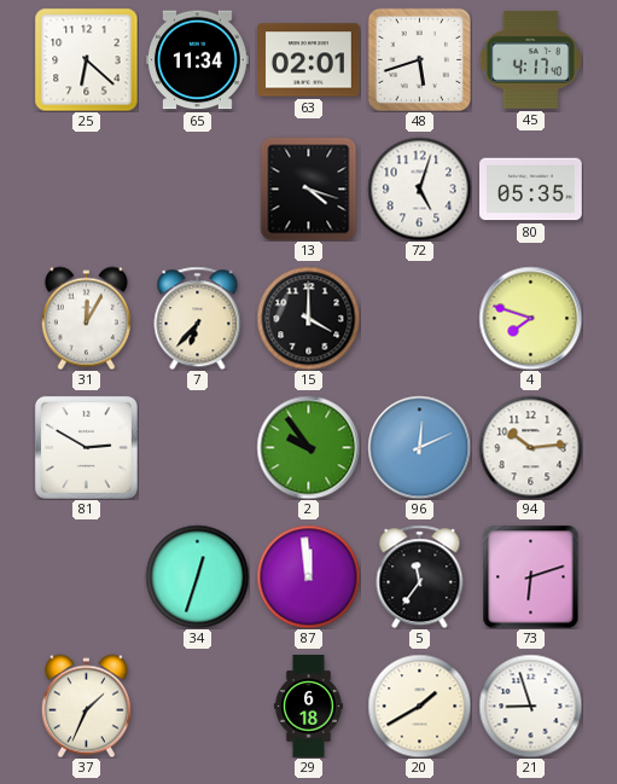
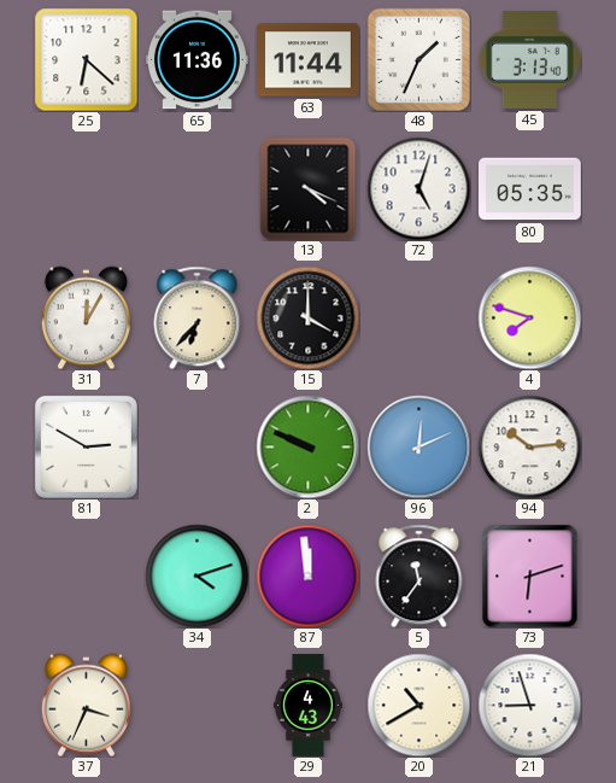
65: 11:34 -> 11:36 (198, 60)
63: 02:01 -> 11:44 (309, 60)
48: 5:42 -> 1:34 (418, 59)
45: 4:17 -> 3:13 (529, 59)
13: 4:18 -> 4:19 (309, 188)
2: 9:54 -> 9:49 (307, 446)
34: 12:33 -> 4:12 (196, 575)
37: 1:34 -> 3:34 (86, 705)
29: 6:18 -> 4:43 (307, 706)
20: 1:40 -> 10:40 (418, 705)
